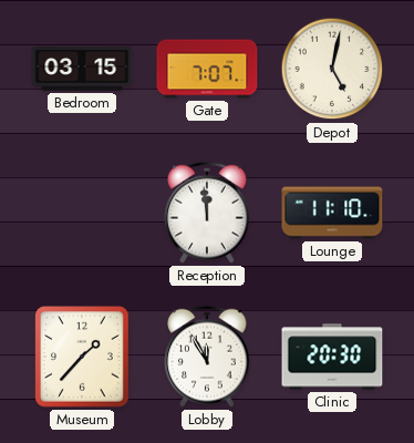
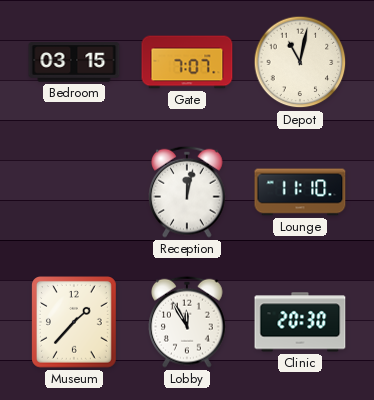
Depot: 5:02 -> 11:02 (300, 62)
Reception: 11:59 -> 12:02 (187, 192)
